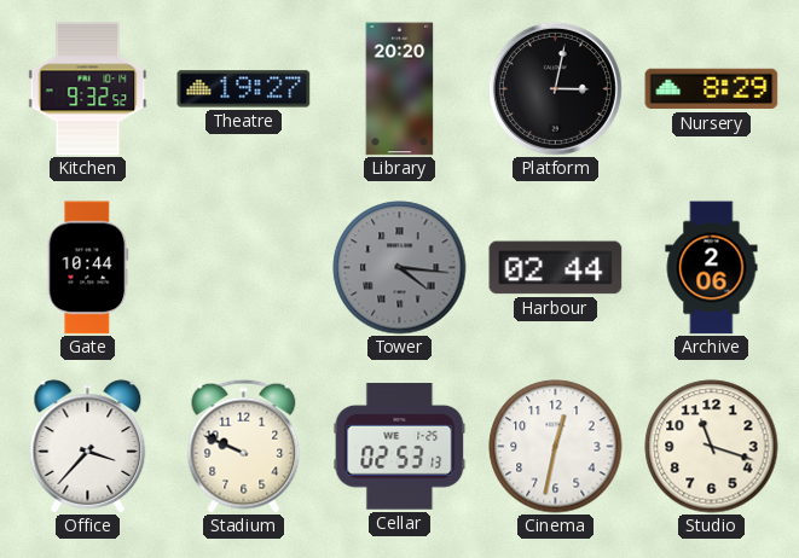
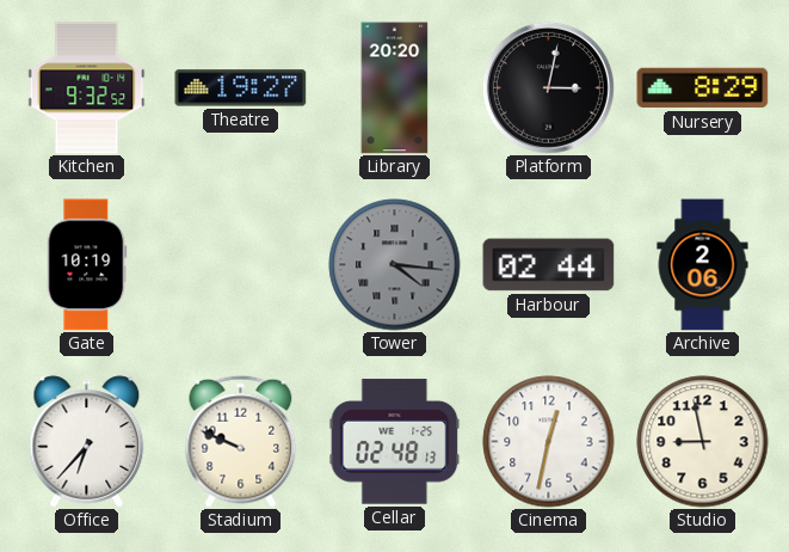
Gate: 10:44 -> 10:19 (87, 265)
Office: 3:37 -> 6:37 (87, 442)
Cellar: 02:53 -> 02:48 (395, 442)
Studio: 11:18 -> 8:58 (703, 442)
